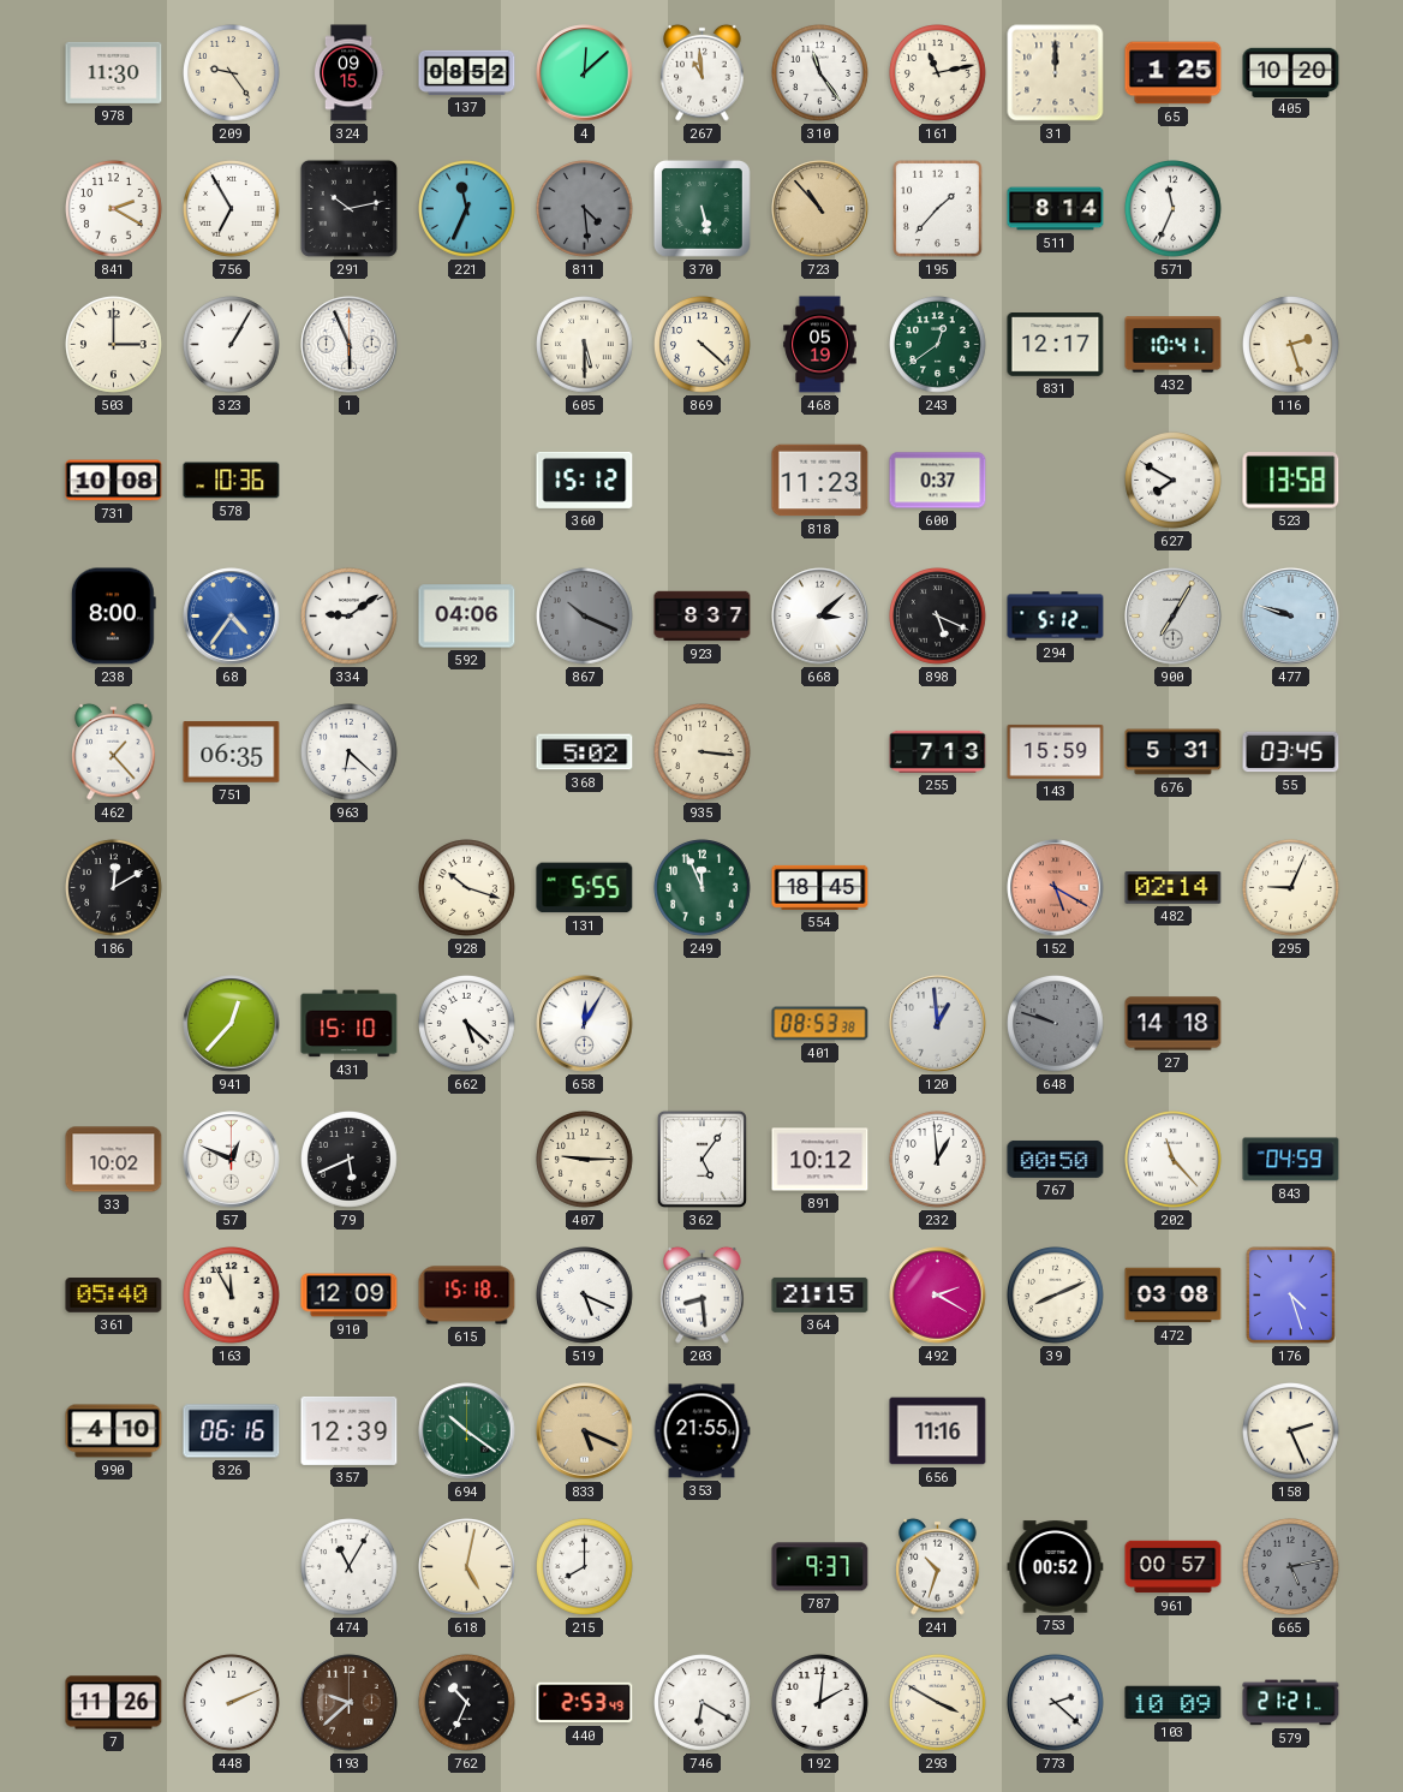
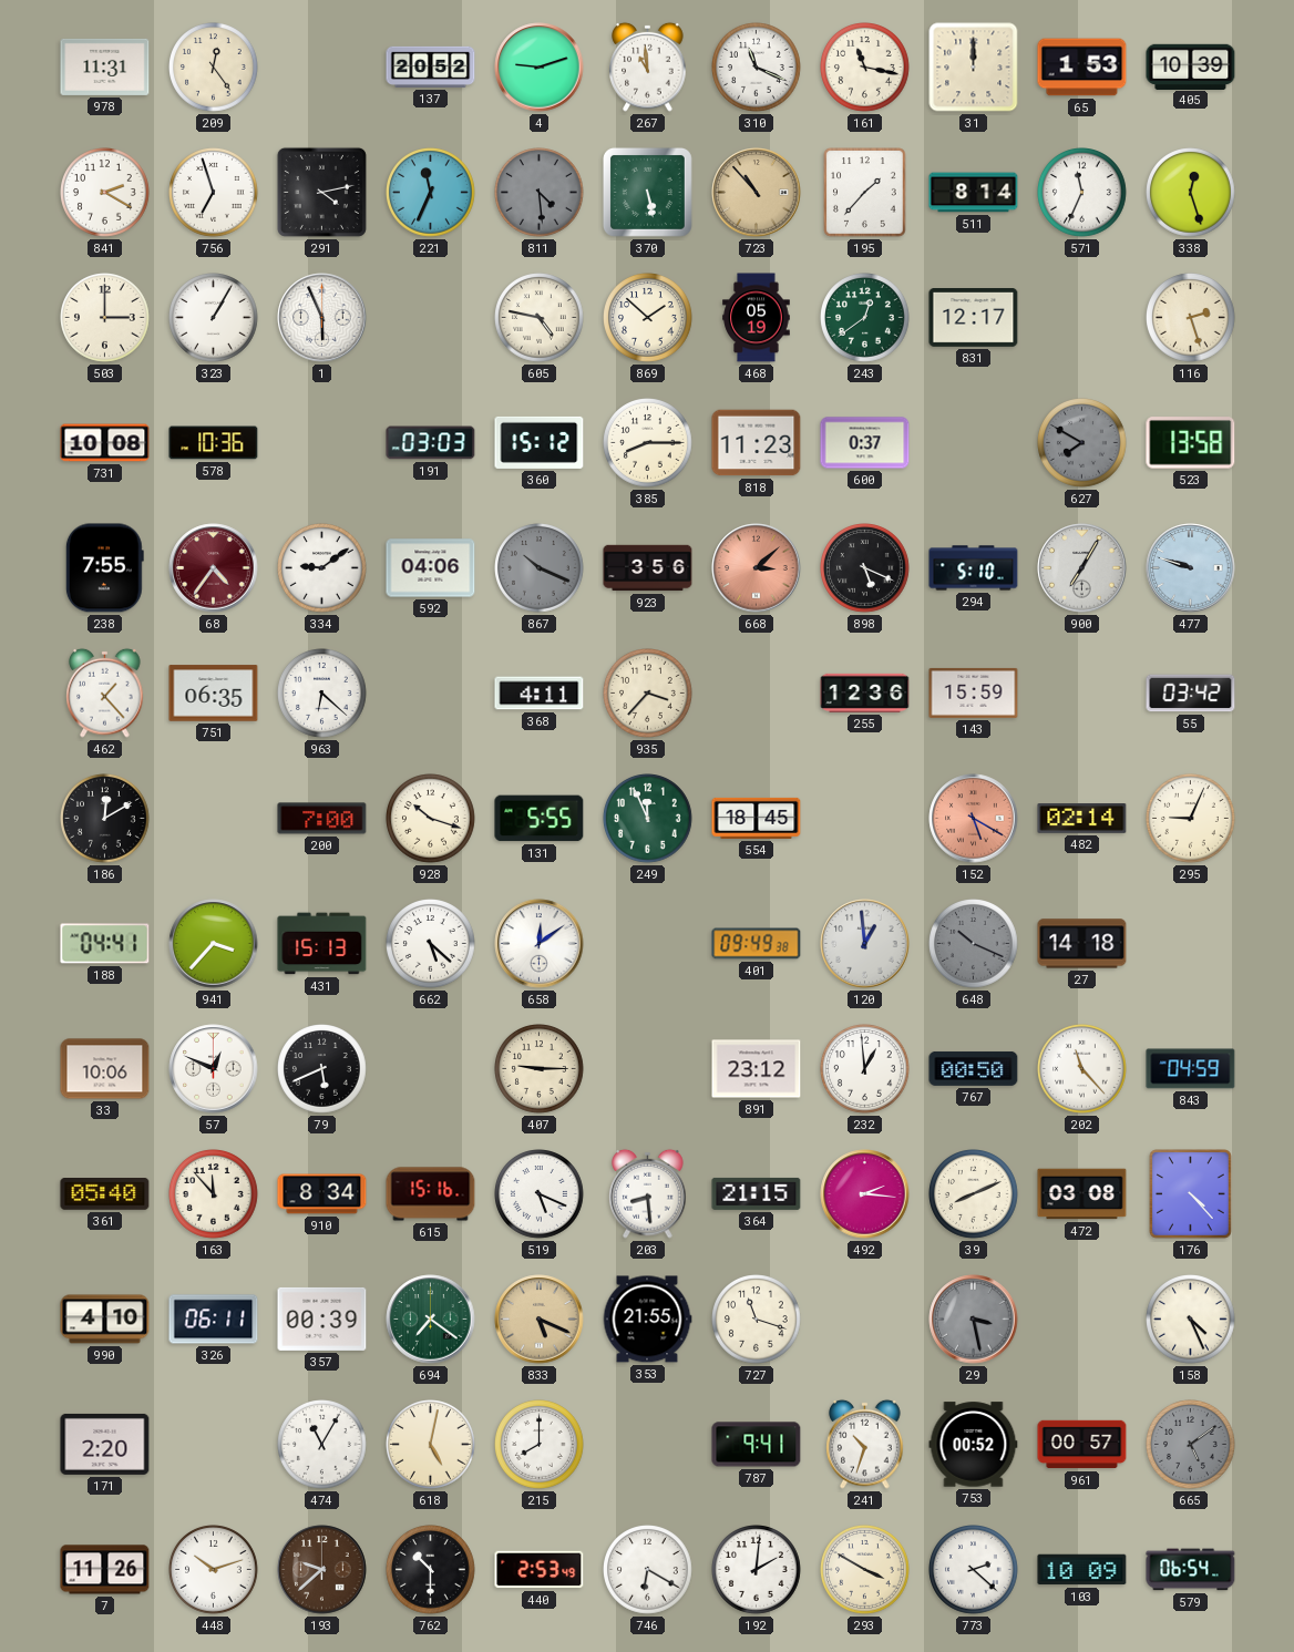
978: 11:30 -> 11:31 (105, 66)
209: 9:24 -> 12:24 (214, 68)
324: 09:15 -> none (348, 73)
137: 08:52 -> 20:52 (431, 66)
4: 12:08 -> 9:12 (540, 68)
310: 11:24 -> 11:19 (757, 68)
161: 11:13 -> 11:17 (865, 68)
65: 1:25 -> 1:53 (1082, 68)
405: 10:20 -> 10:39 (1191, 66)
756: 6:55 -> 6:57 (214, 193)
291: 10:13 -> 4:13 (321, 192)
338: none -> 12:27 (1191, 193)
605: 5:30 -> 4:47 (540, 318)
869: 4:22 -> 1:52 (648, 318)
432: 10:41 -> none (1174, 345)
191: none -> 03:03 (431, 443)
385: none -> 8:15 (648, 443)
627 dial: white -> grey (1082, 443)
238: 8:00 -> 7:55 (104, 568)
68 dial: blue -> burgundy (214, 568)
923: 8:37 -> 3:56 (648, 568)
668 dial: white -> salmon (757, 568)
294: 5:12 -> 5:10 (974, 568)
368: 5:02 -> 4:11 (540, 694)
935: 3:16 -> 3:37 (648, 694)
255: 7:13 -> 12:36 (865, 692)
676: 5:31 -> none (1174, 752)
55: 03:45 -> 03:42 (1191, 694)
200: none -> 7:00 (322, 819)
188: none -> 04:41 (105, 944)
941: 12:37 -> 3:37 (214, 944)
431: 15:10 -> 15:13 (322, 944)
658: 12:05 -> 12:09 (540, 944)
401: 08:53 -> 09:49 (757, 944)
648: 9:48 -> 10:19 (974, 944)
33: 10:02 -> 10:06 (105, 1069)
362: 5:06 -> none (701, 1159)
891: 10:12 -> 23:12 (757, 1069)
163: 11:55 -> 11:53 (214, 1194)
910: 12:09 -> 8:34 (322, 1194)
615: 15:18 -> 15:16 (431, 1194)
492: 2:20 -> 2:16 (865, 1194)
176: 4:27 -> 4:23 (1191, 1194)
326: 06:16 -> 06:11 (214, 1320)
357: 12:39 -> 00:39 (322, 1318)
694: 10:21 -> 7:21 (431, 1320)
727: none -> 11:18 (757, 1320)
656: 11:16 -> none (938, 1431)
29: none -> 3:28 (974, 1320)
158: 2:26 -> 4:26 (1191, 1320)
171: none -> 2:20 (105, 1444)
787: 9:37 -> 9:41 (757, 1445)
665: 5:13 -> 5:09 (1191, 1445)
448: 2:11 -> 10:12 (214, 1570)
762: 10:34 -> 10:30 (431, 1570)
579: 21:21 -> 06:54 (1191, 1570)
